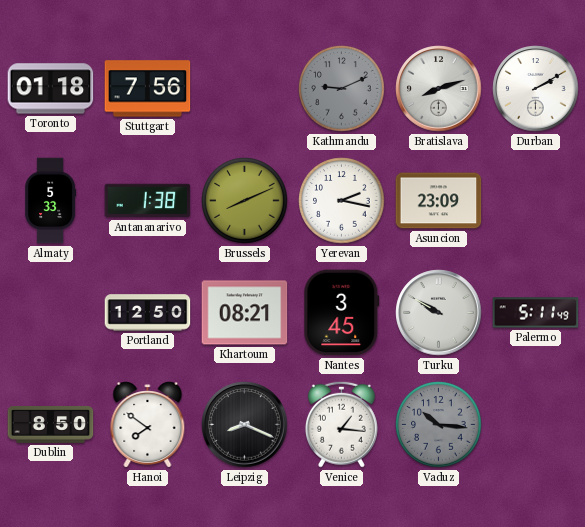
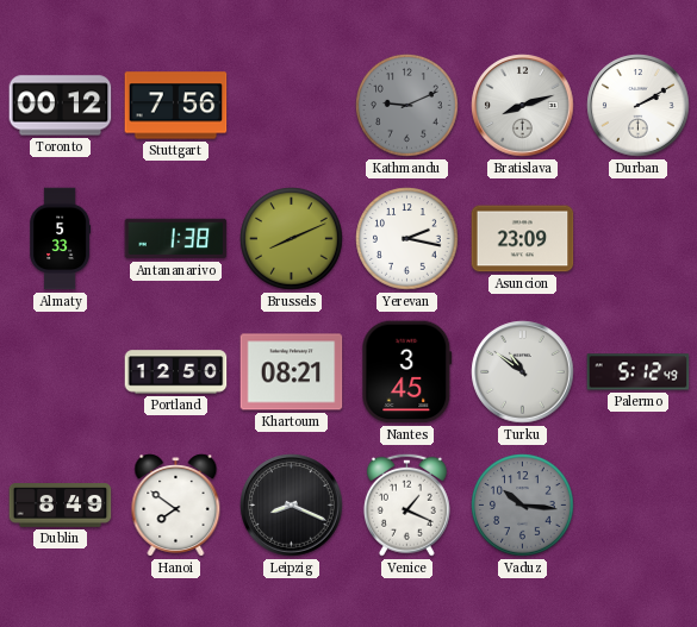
Toronto: 01:18 -> 00:12 (61, 106)
Turku: 9:50 -> 10:51 (523, 372)
Palermo: 5:11 -> 5:12 (639, 372)
Dublin: 8:50 -> 8:49 (61, 506)
Venice: 1:16 -> 1:19 (406, 504)
